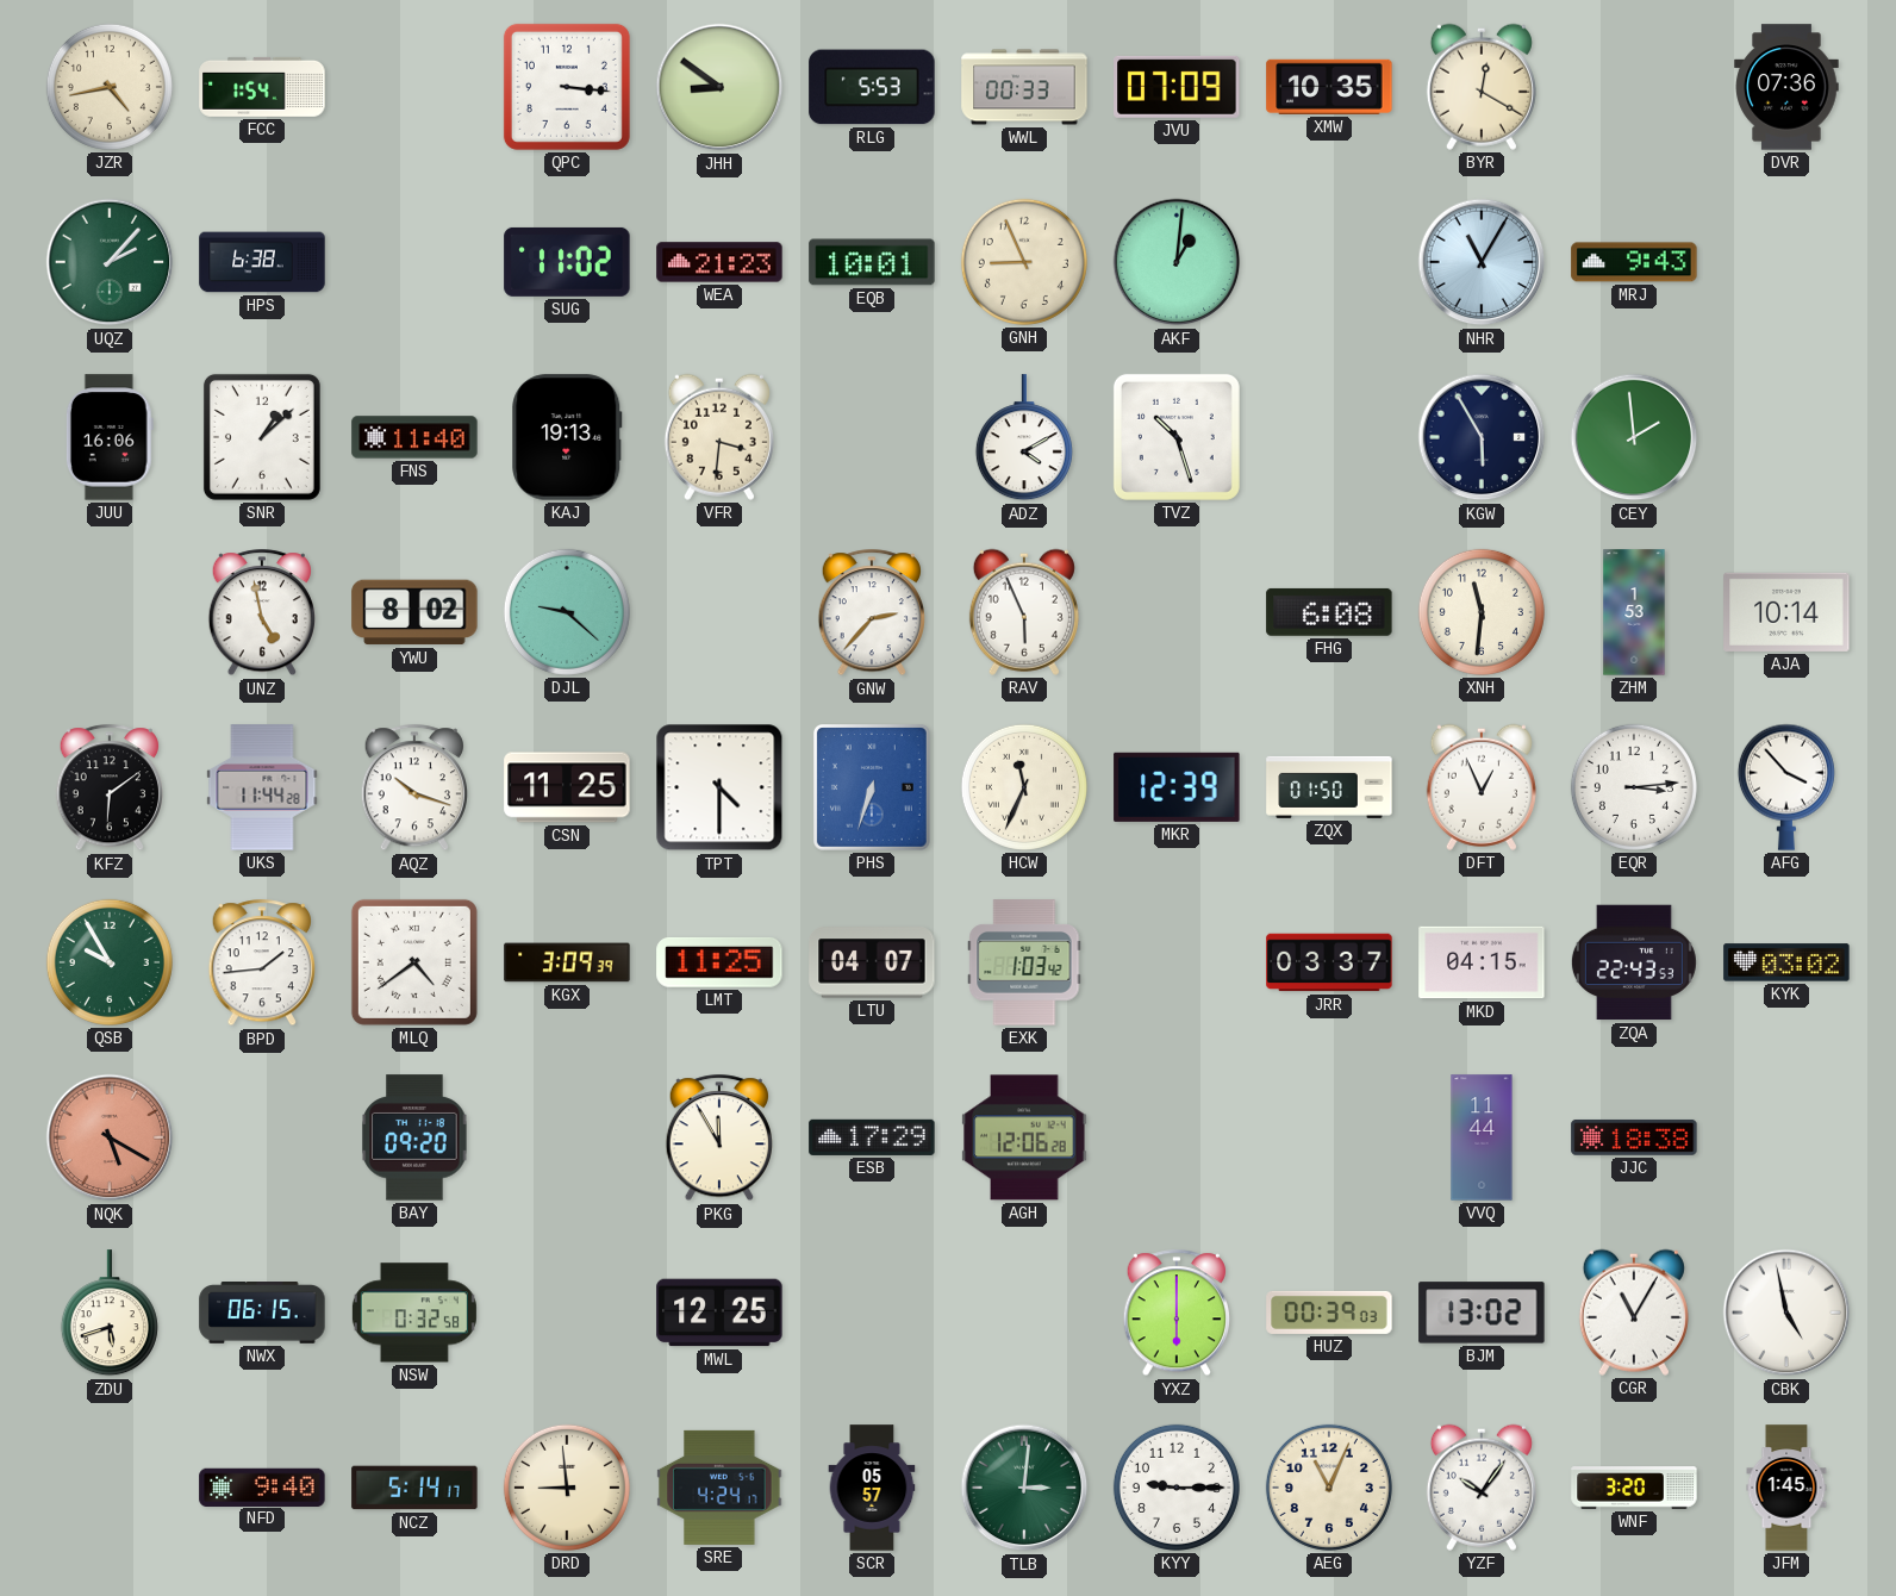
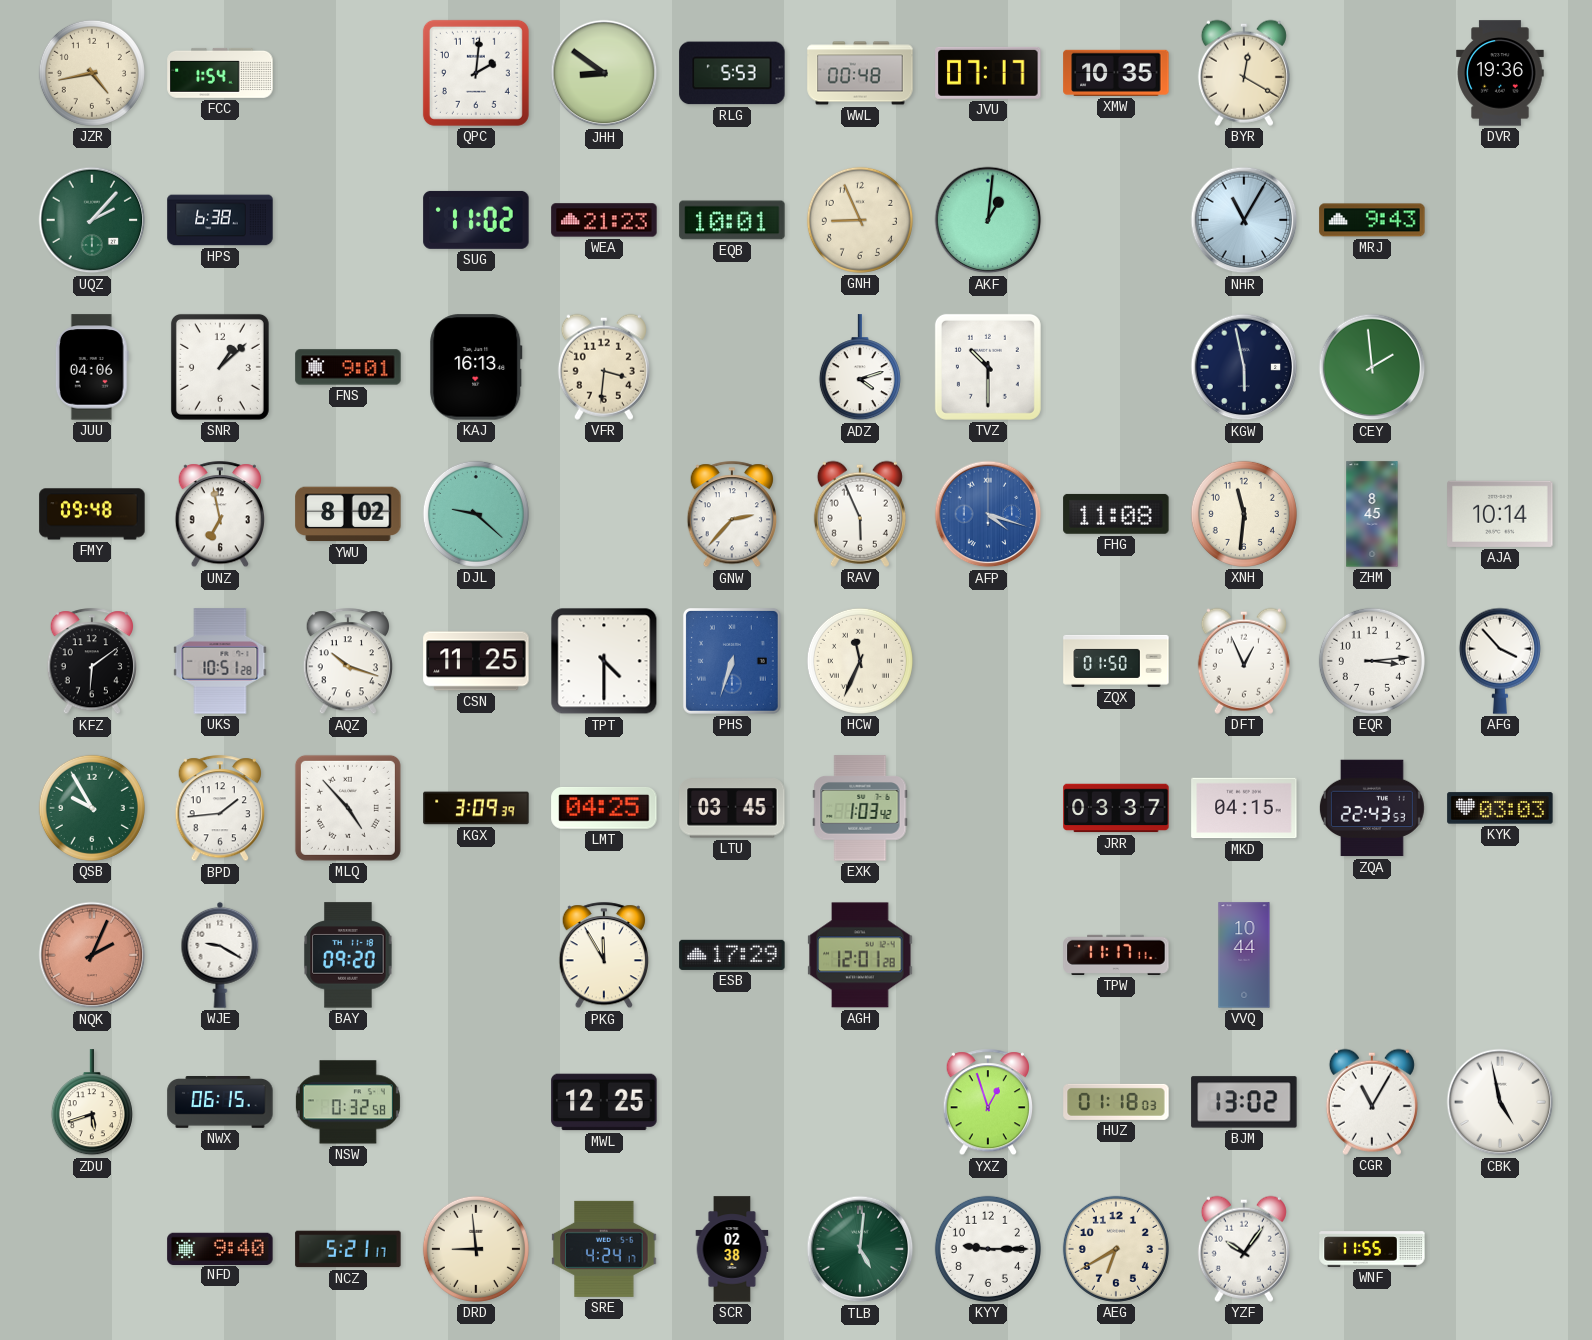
QPC: 3:16 -> 2:01 (476, 73)
WWL: 00:33 -> 00:48 (860, 73)
JVU: 07:09 -> 07:17 (988, 73)
DVR: 07:36 -> 19:36 (1500, 73)
JUU: 16:06 -> 04:06 (92, 367)
FNS: 11:40 -> 9:01 (348, 367)
KAJ: 19:13 -> 16:13 (476, 367)
ADZ: 4:10 -> 4:12 (860, 368)
TVZ: 10:27 -> 10:30 (988, 367)
KGW: 5:55 -> 5:58 (1244, 367)
FMY: none -> 09:48 (92, 514)
UNZ: 4:58 -> 6:58 (219, 515)
AFP: none -> 4:18 (988, 514)
FHG: 6:08 -> 11:08 (1116, 514)
ZHM: 1:53 -> 8:45 (1372, 514)
UKS: 11:44 -> 10:51 (220, 661)
MKR: 12:39 -> none (1177, 787)
MLQ: 4:39 -> 4:53 (348, 808)
LMT: 11:25 -> 04:25 (604, 809)
LTU: 04:07 -> 03:45 (732, 808)
KYK: 03:02 -> 03:03 (1500, 808)
NQK: 5:20 -> 2:04 (92, 955)
WJE: none -> 9:20 (220, 955)
AGH: 12:06 -> 12:01 (860, 955)
TPW: none -> 11:17 (1116, 955)
VVQ: 11:44 -> 10:44 (1244, 955)
JJC: 18:38 -> none (1634, 1137)
YXZ: 6:00 -> 12:57 (987, 1103)
HUZ: 00:39 -> 01:18 (1116, 1102)
NCZ: 5:14 -> 5:21 (348, 1249)
SCR: 05:57 -> 02:38 (732, 1249)
TLB: 3:01 -> 5:01 (860, 1249)
AEG: 11:04 -> 6:40 (1116, 1249)
WNF: 3:20 -> 11:55 (1372, 1249)
JFM: 1:45 -> none (1786, 1488)
